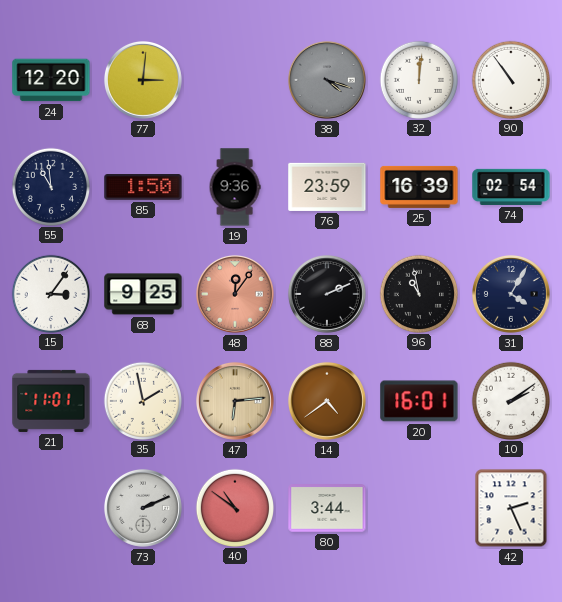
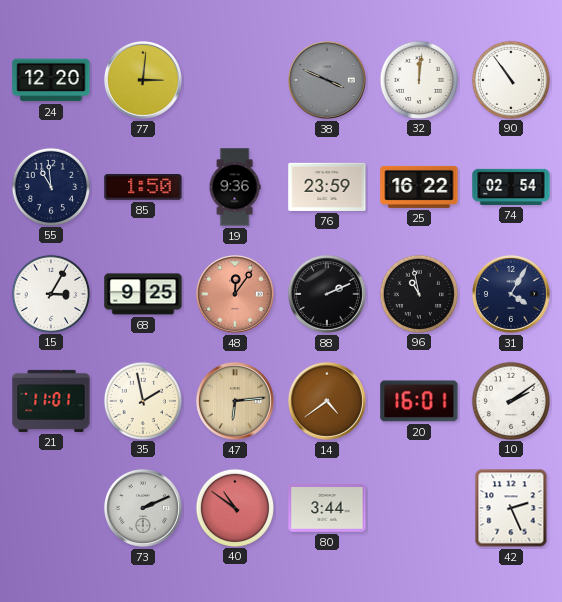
38: 4:18 -> 3:49 (327, 80)
25: 16:39 -> 16:22 (419, 187)
15: 3:06 -> 3:05 (50, 293)
